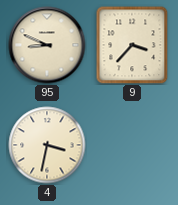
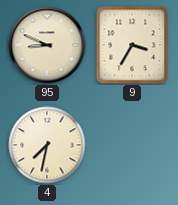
9: 3:37 -> 3:35 (132, 45)
4: 3:32 -> 7:32 (47, 145)
